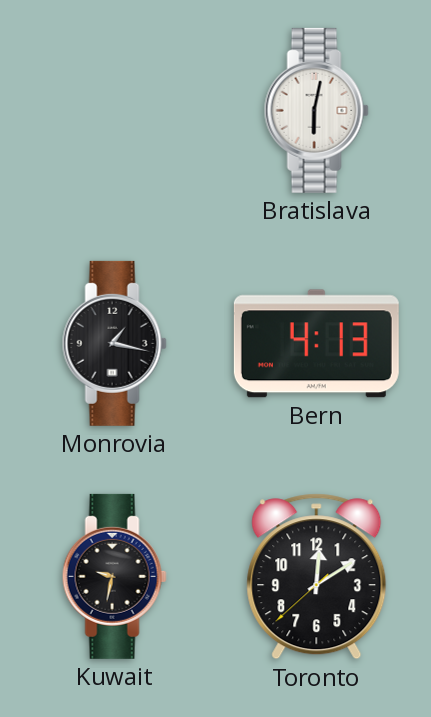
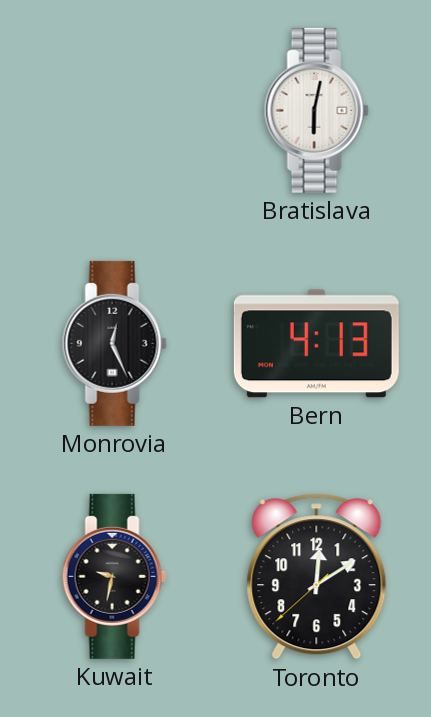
Monrovia: 1:17 -> 12:26 (114, 343)
